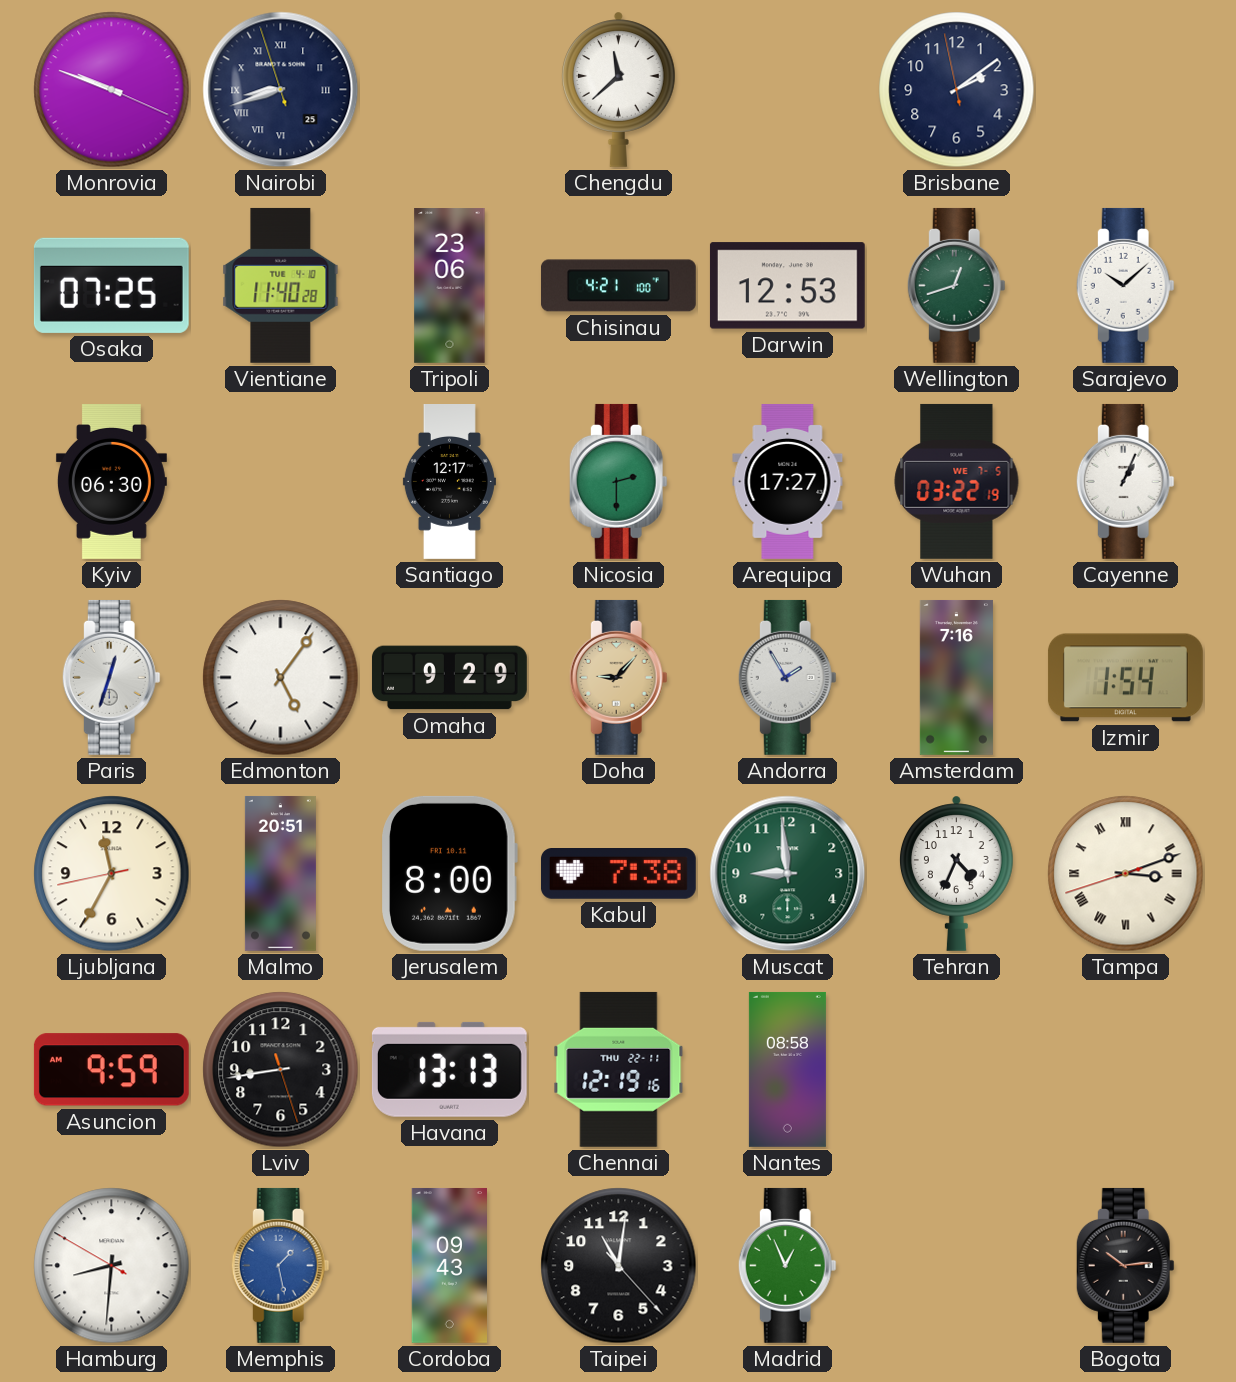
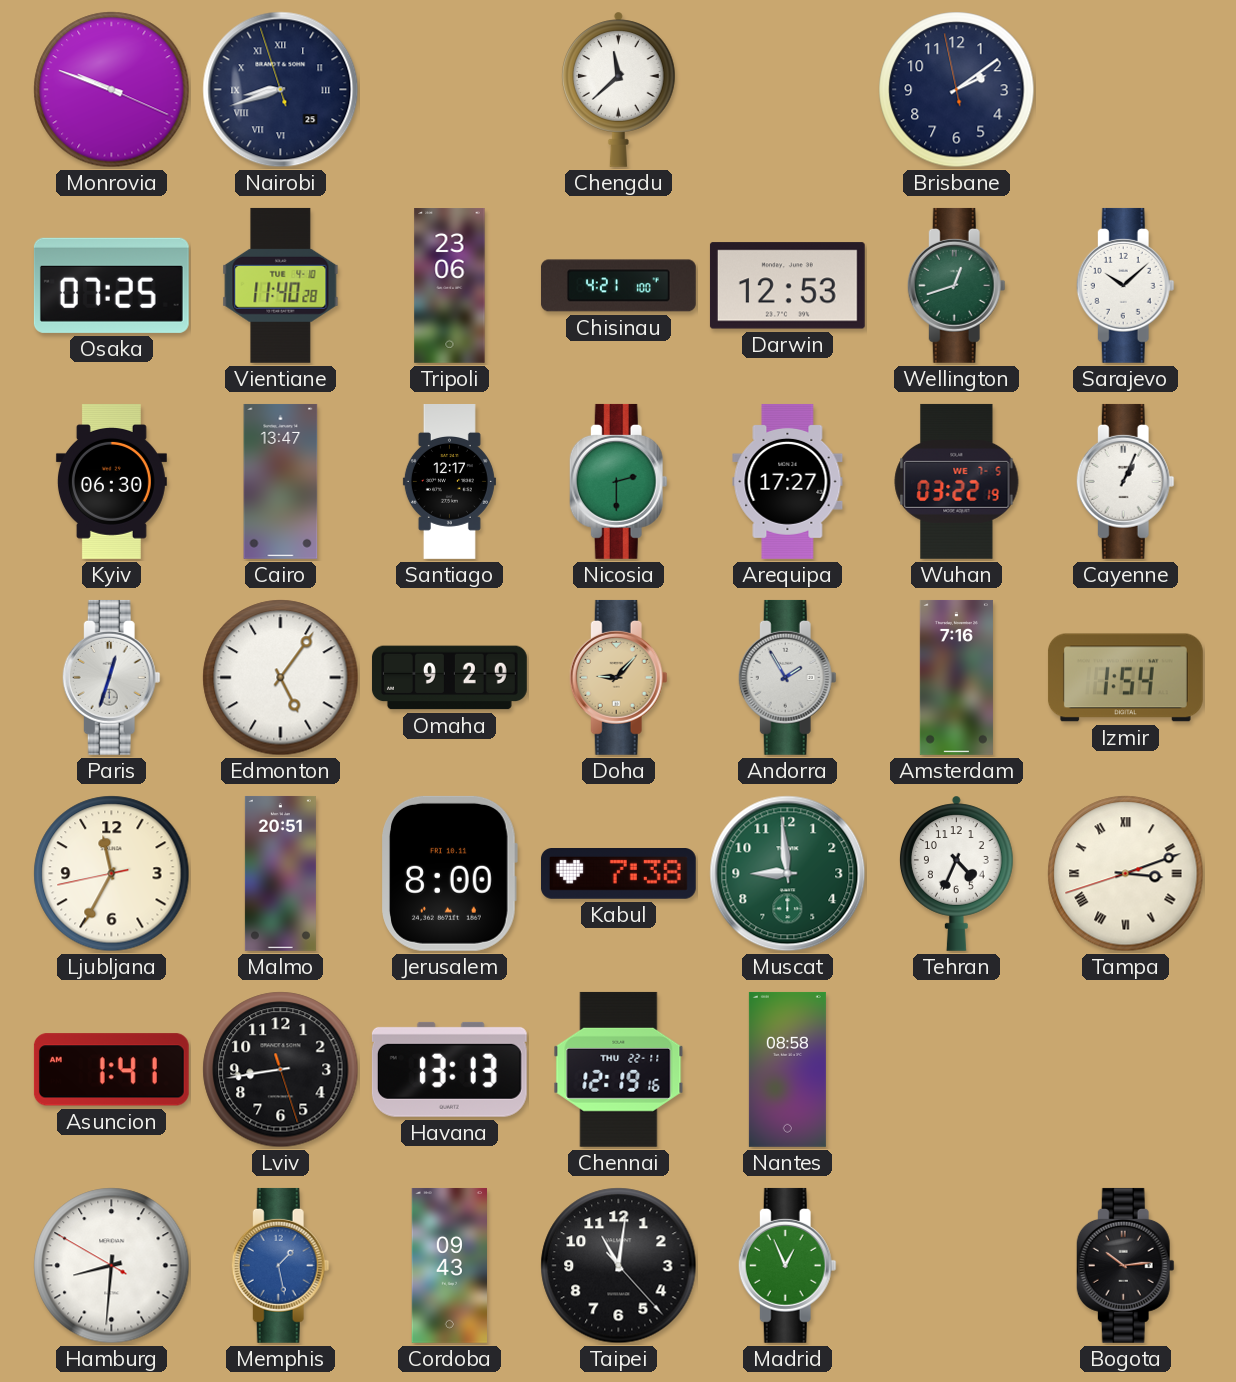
Cairo: none -> 13:47 (281, 481)
Asuncion: 9:59 -> 1:41 (111, 1070)
